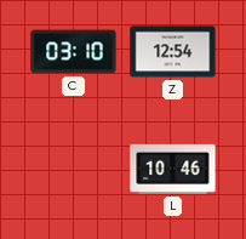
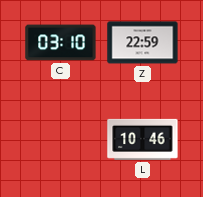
Z: 12:54 -> 22:59 (143, 43)
